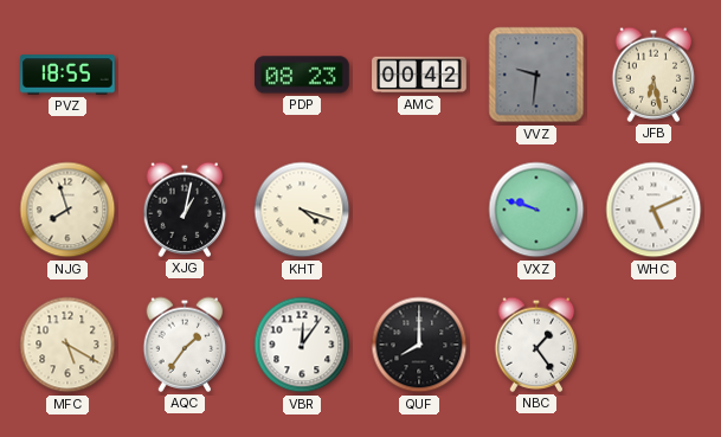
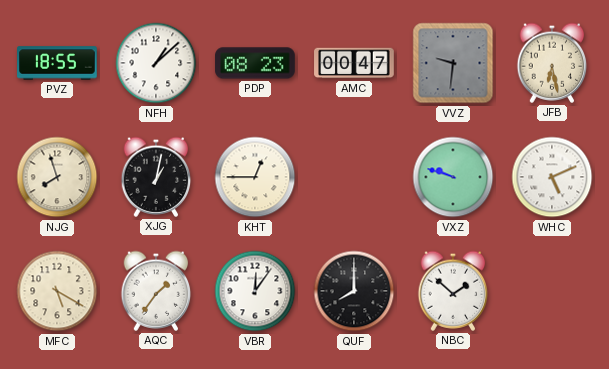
NFH: none -> 1:08 (156, 63)
AMC: 00:42 -> 00:47 (354, 63)
KHT: 4:18 -> 12:45 (255, 177)
NBC: 1:24 -> 1:52 (453, 291)
